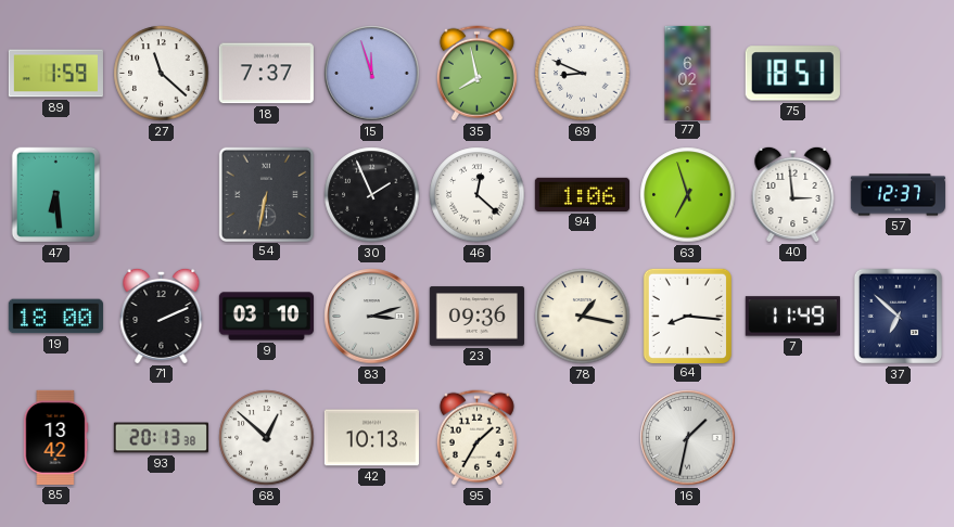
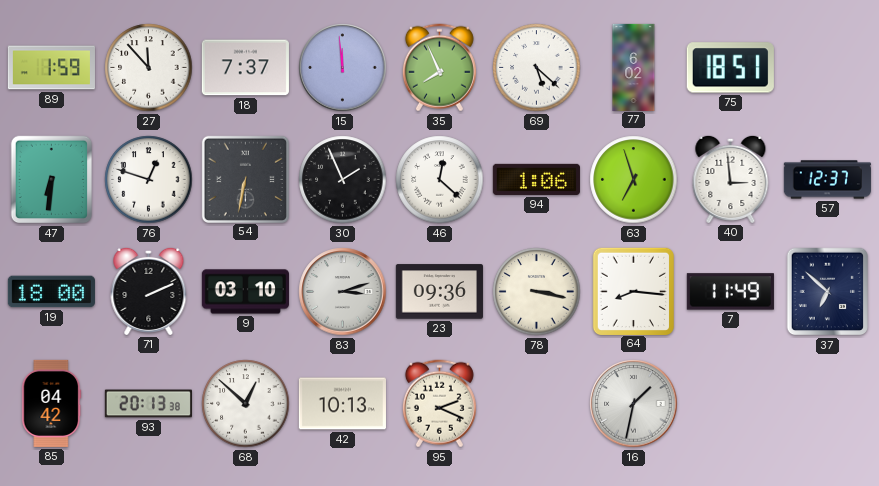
27: 11:22 -> 11:53 (149, 68)
15: 11:57 -> 11:59 (343, 68)
35: 7:58 -> 7:56 (439, 68)
69: 8:49 -> 5:22 (537, 68)
47: 6:29 -> 6:31 (52, 180)
76: none -> 12:48 (149, 180)
78: 1:17 -> 3:17 (537, 292)
85: 13:42 -> 04:42 (52, 403)
95: 1:35 -> 2:19 (439, 404)
